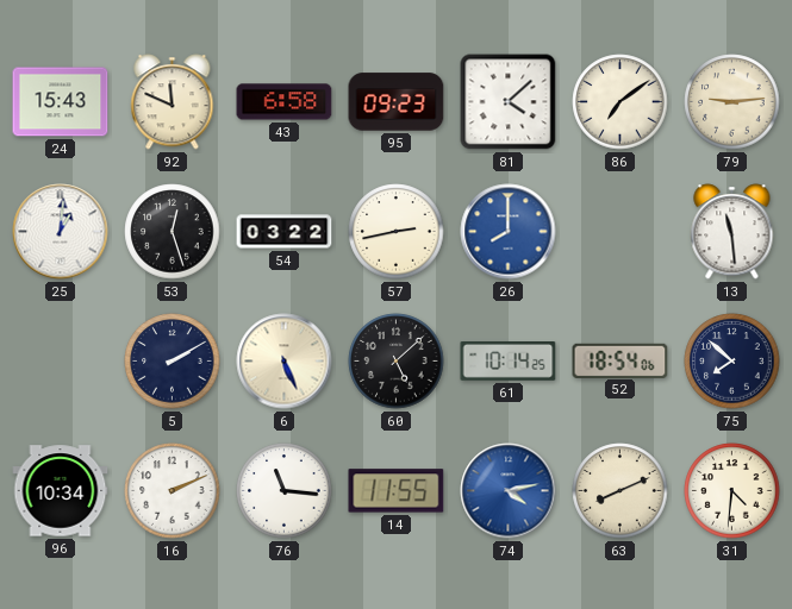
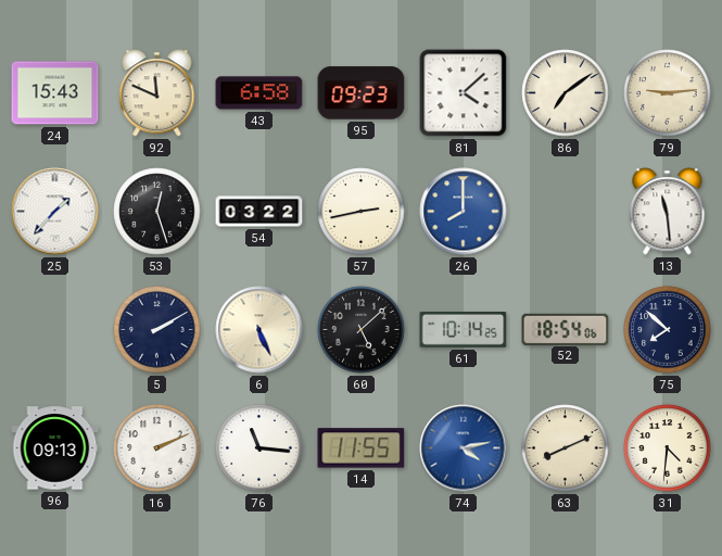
25: 1:01 -> 1:37 (55, 212)
96: 10:34 -> 09:13 (55, 448)
